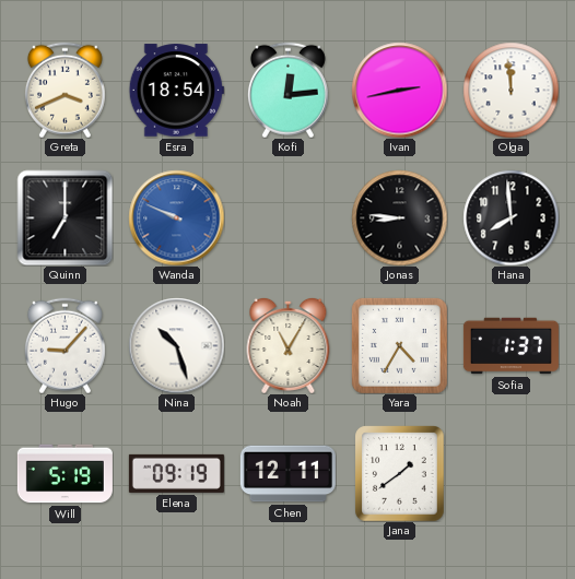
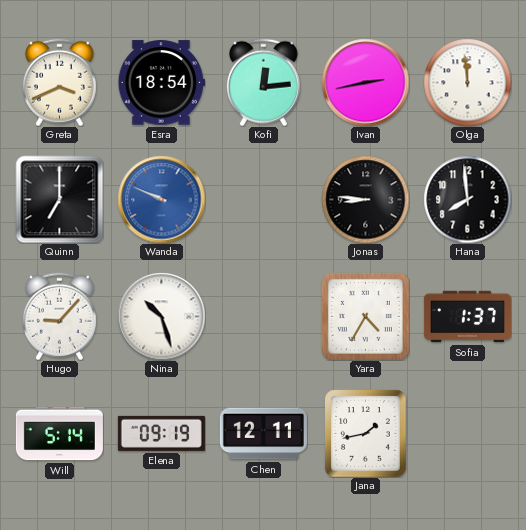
Noah: 11:05 -> none (289, 345)
Will: 5:19 -> 5:14 (59, 434)
Jana: 1:39 -> 1:43 (366, 433)
